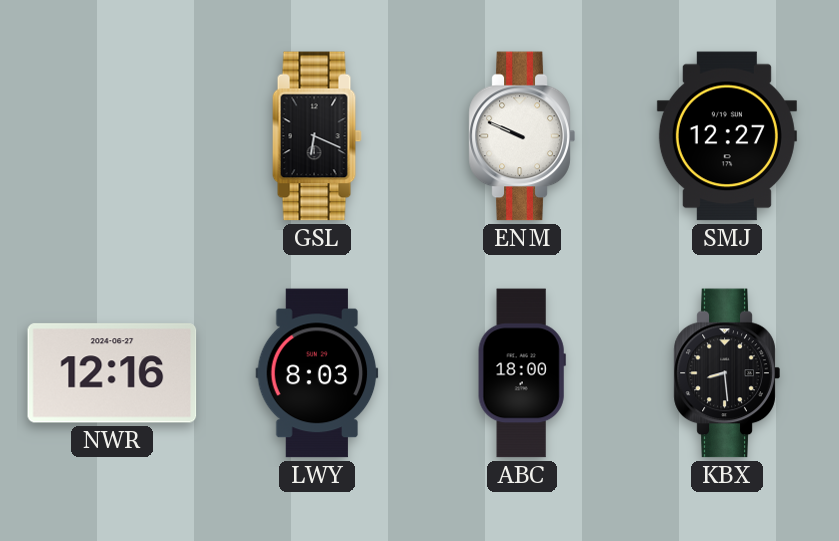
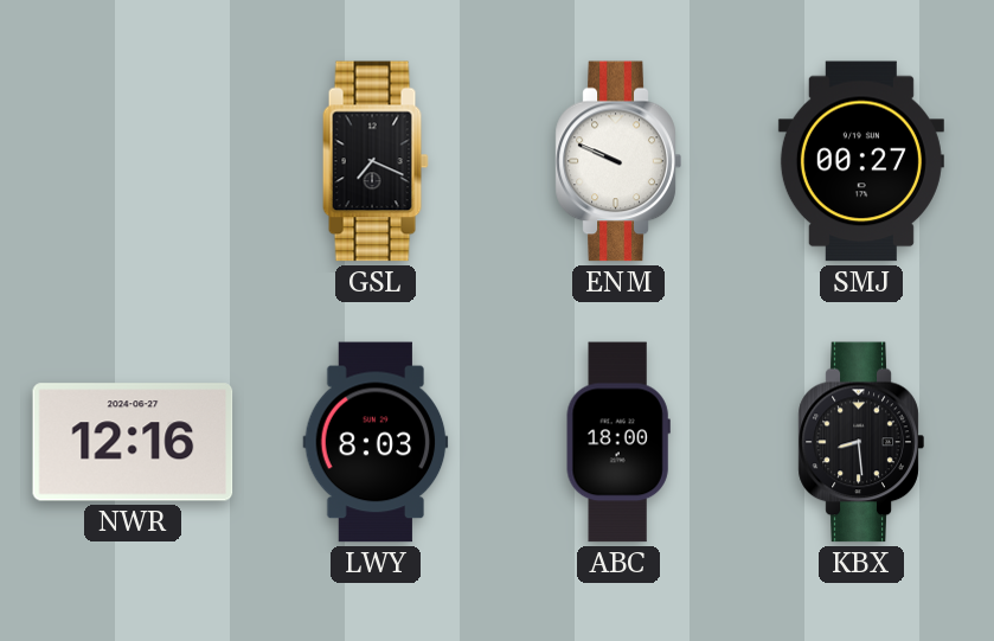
GSL: 6:19 -> 7:19 (376, 161)
SMJ: 12:27 -> 00:27 (861, 161)
